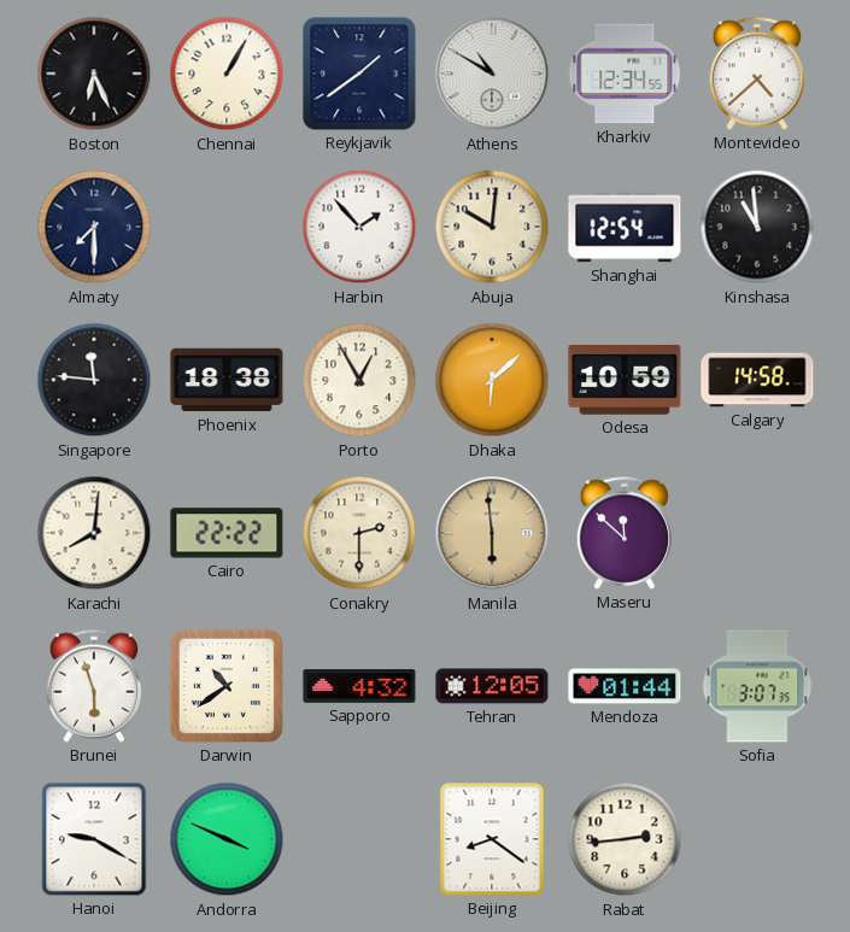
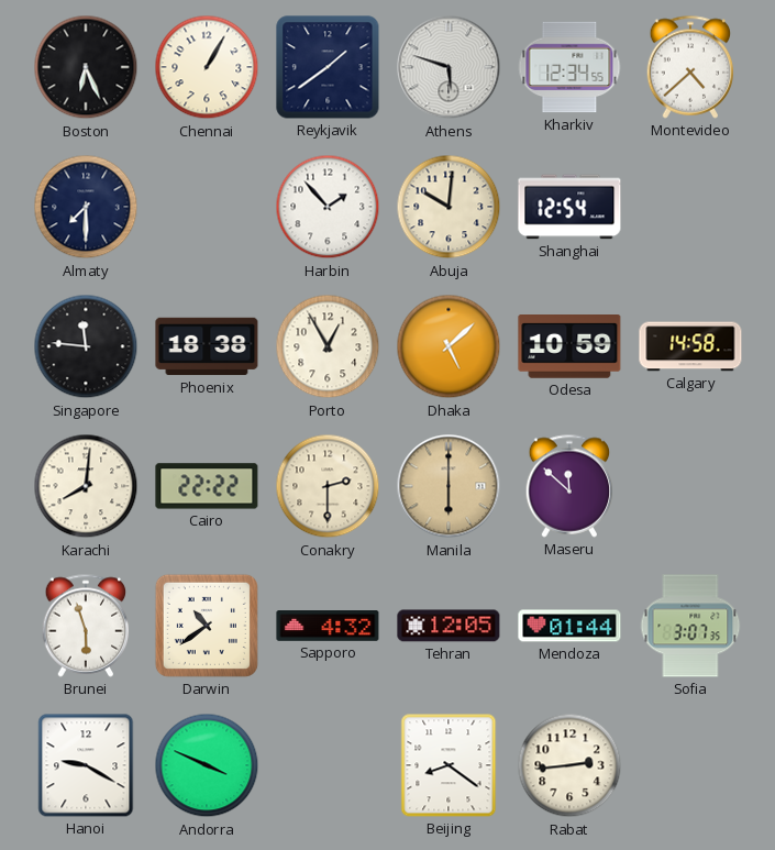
Athens: 10:50 -> 5:48 (449, 67)
Kinshasa: 10:59 -> none (757, 227)
Dhaka: 6:08 -> 5:08 (449, 346)
Manila: 5:59 -> 6:00 (449, 486)
